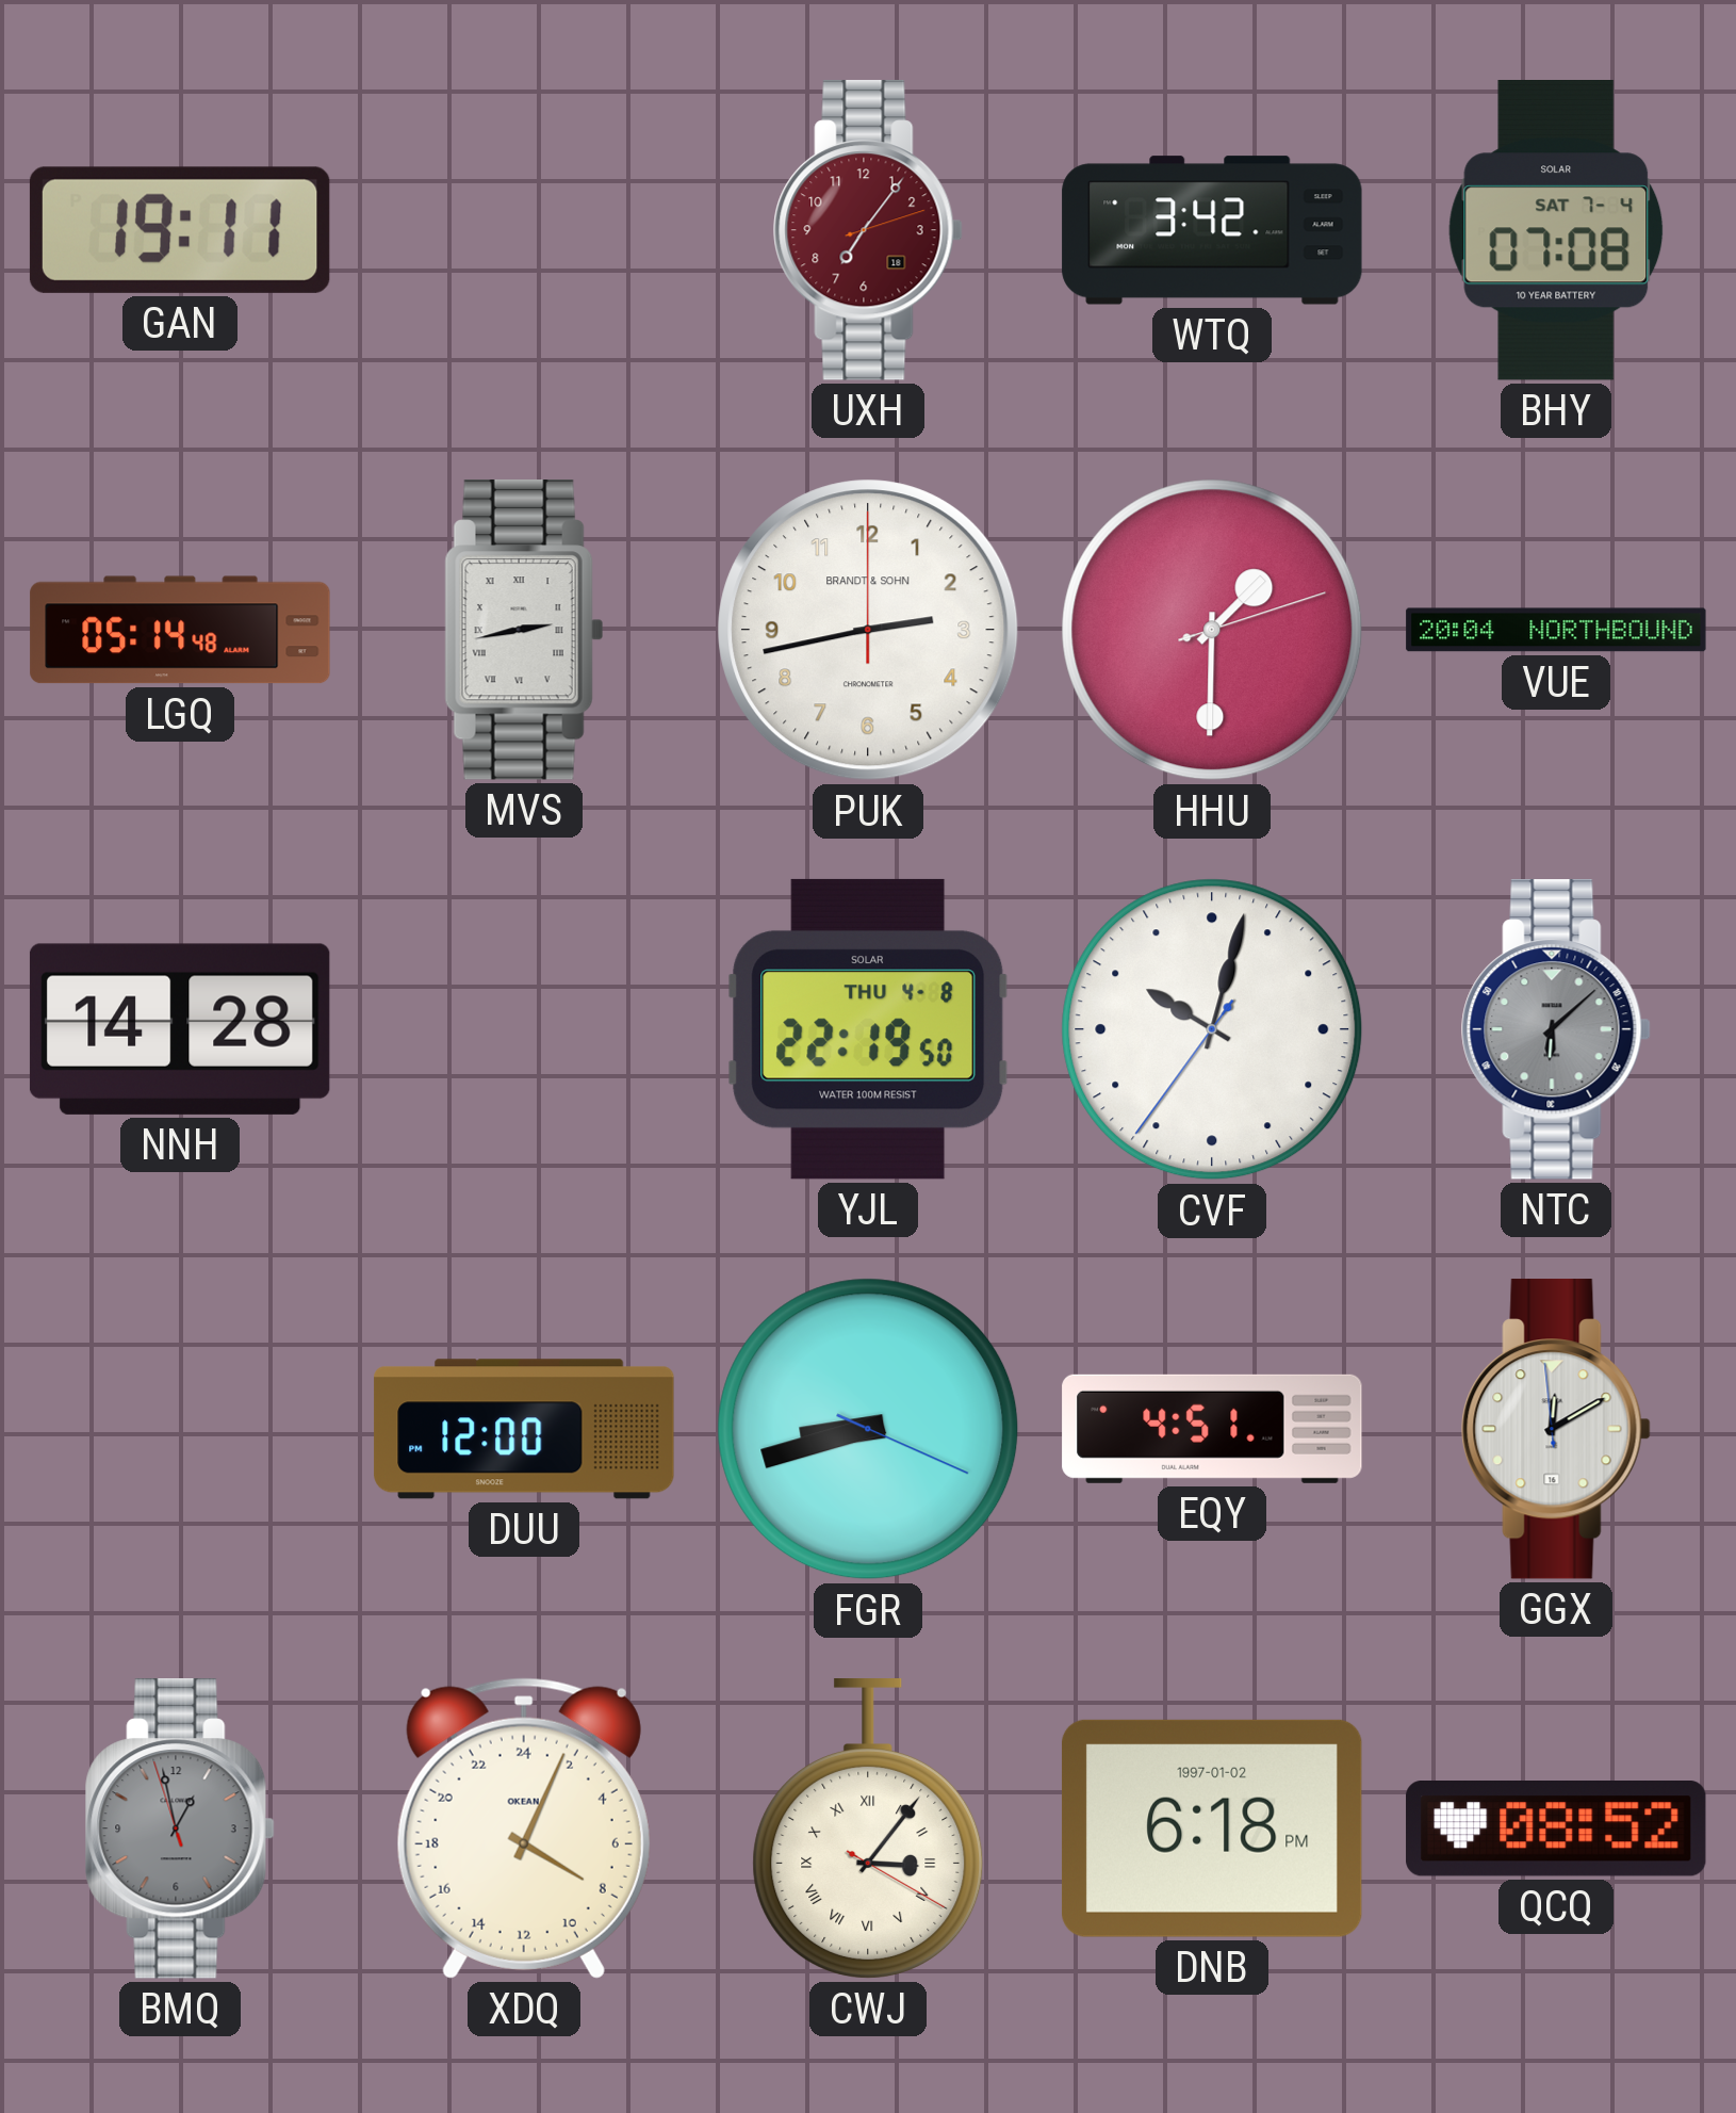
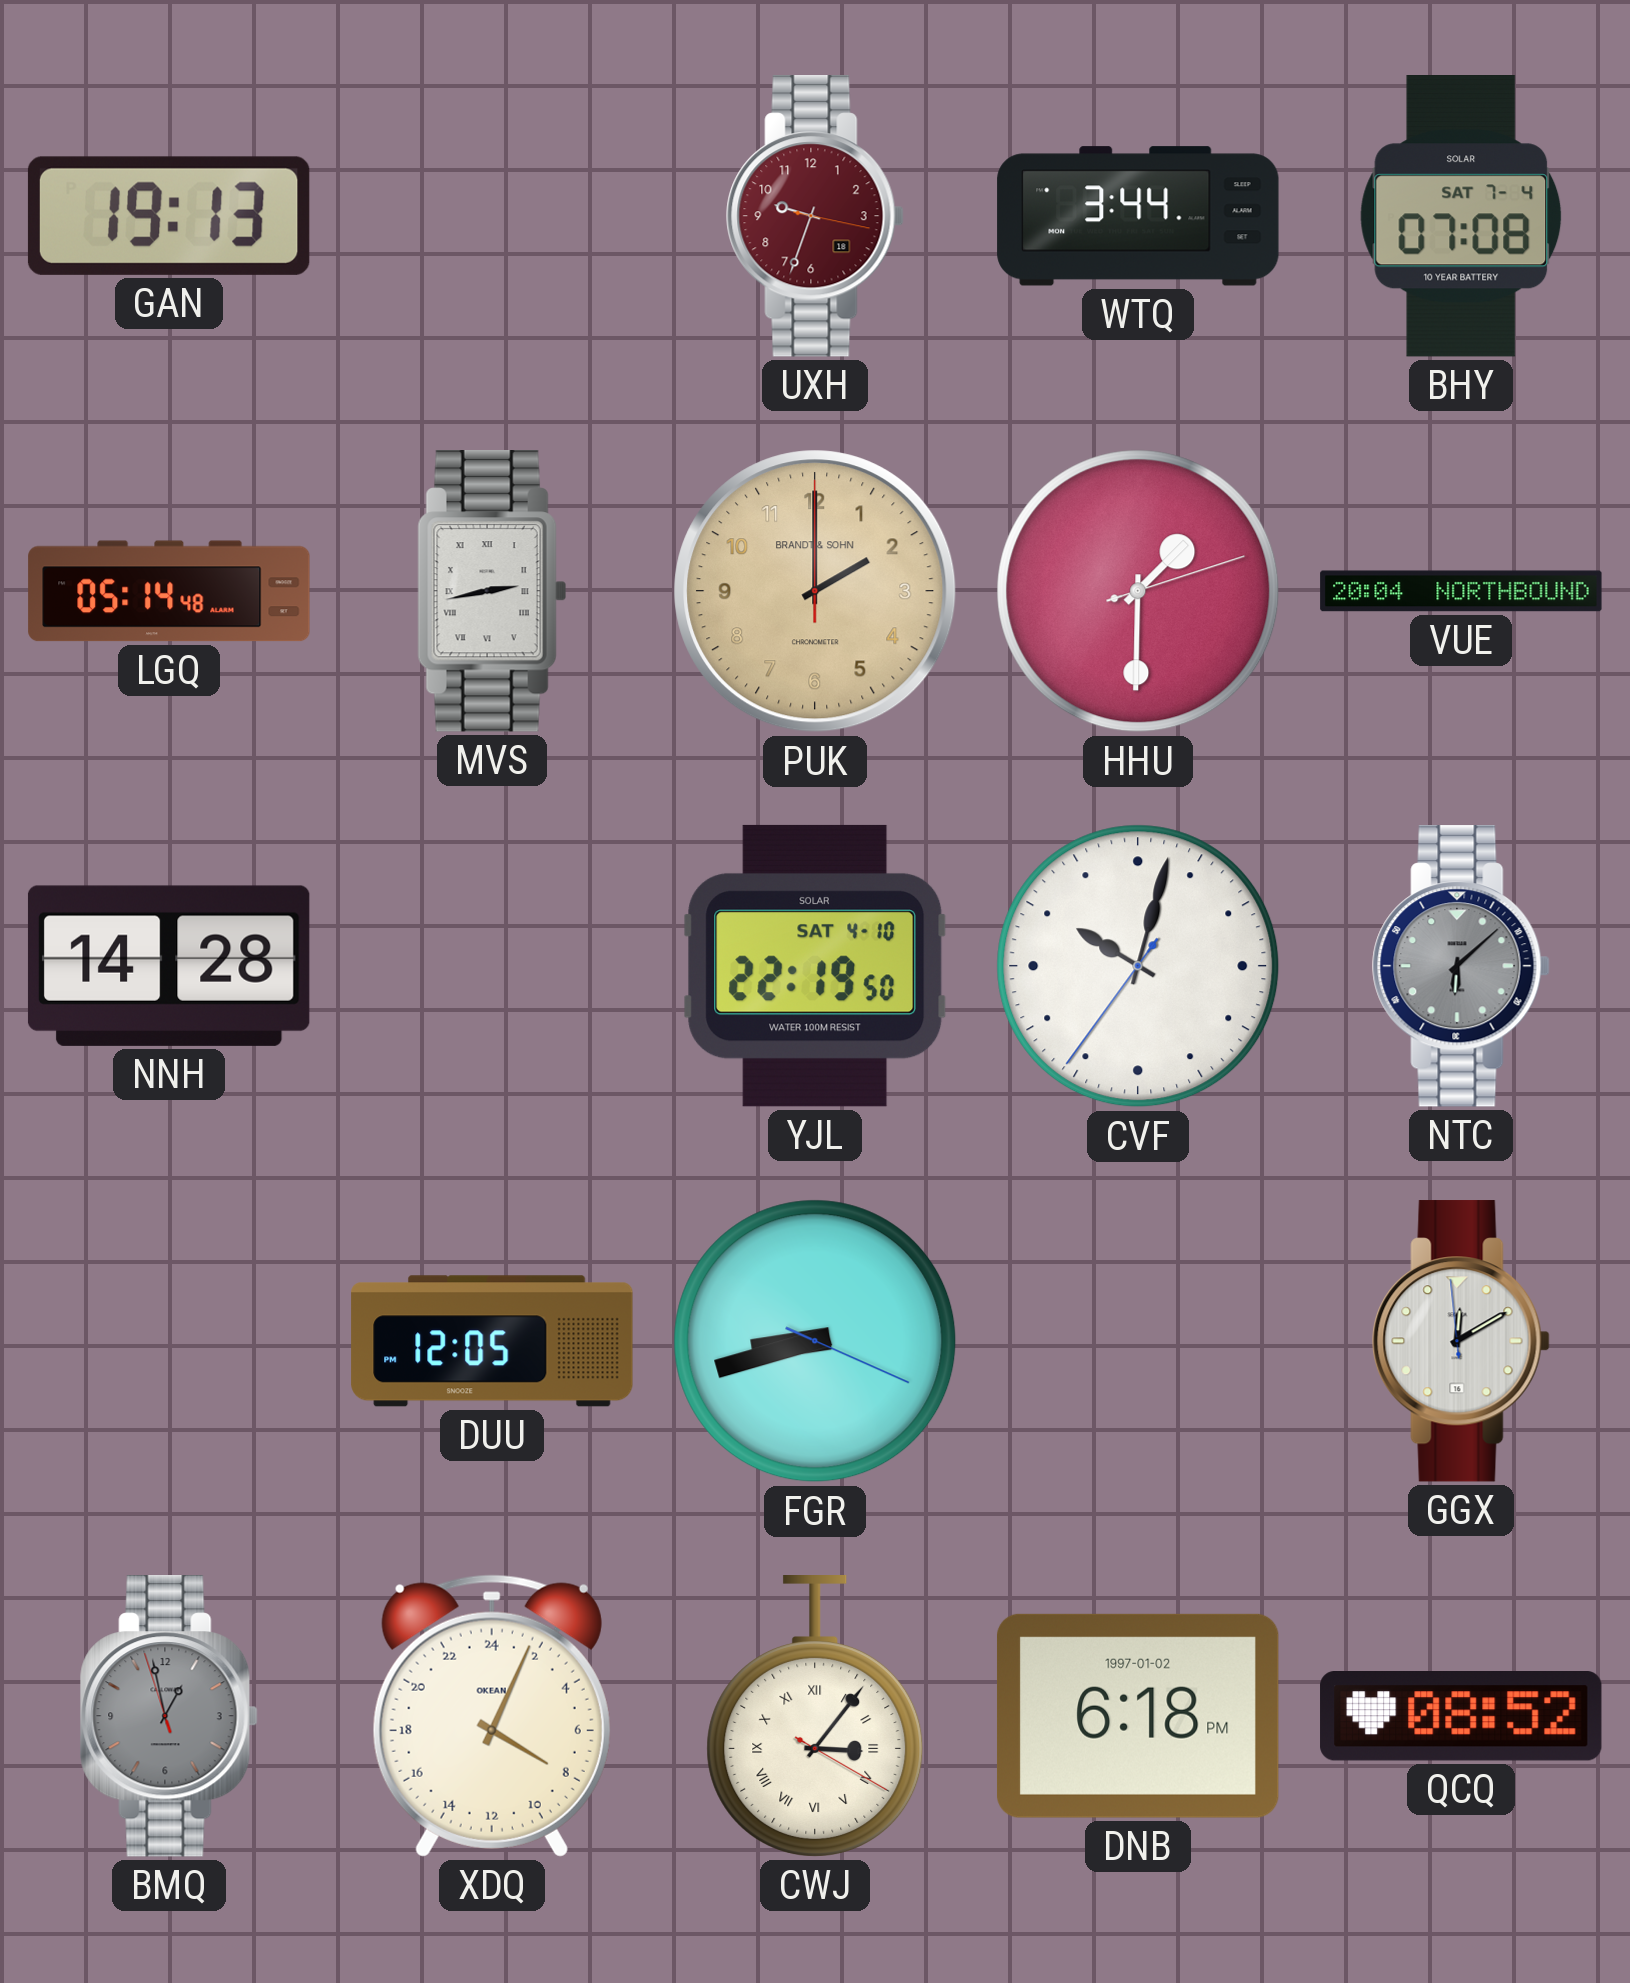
GAN: 19:11 -> 19:13 (169, 216)
UXH: 7:06 -> 9:33 (815, 216)
WTQ: 3:42 -> 3:44 (1138, 216)
PUK: 2:43 -> 2:00 (815, 591)
PUK dial: white -> champagne (815, 591)
YJL date: THU 4-8 -> SAT 4-10 (815, 966)
DUU: 12:00 -> 12:05 (492, 1341)
EQY: 4:51 -> none (1212, 1429)
